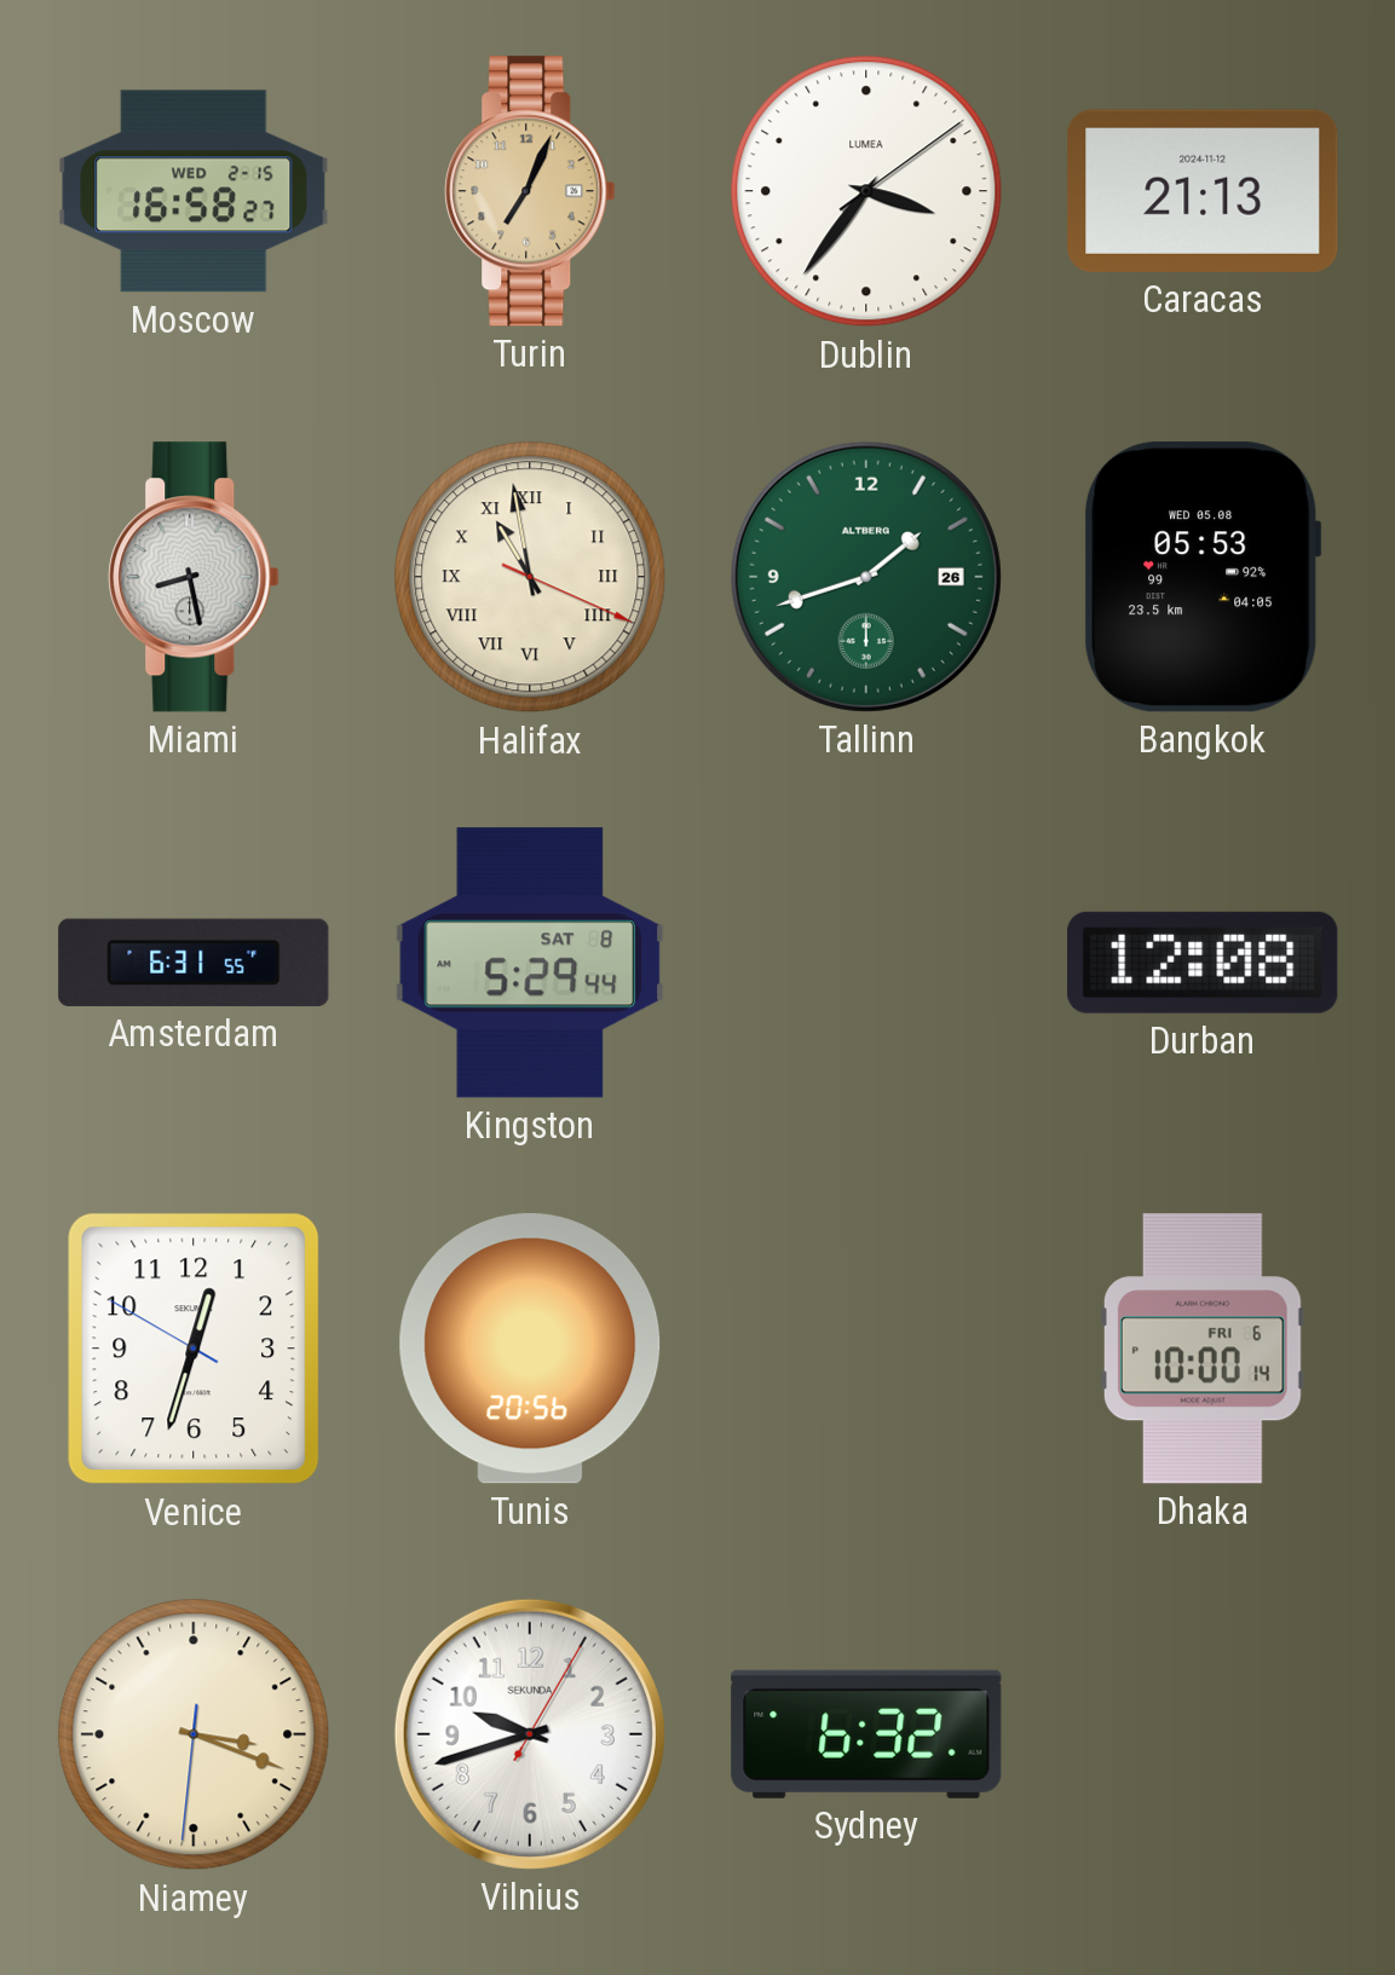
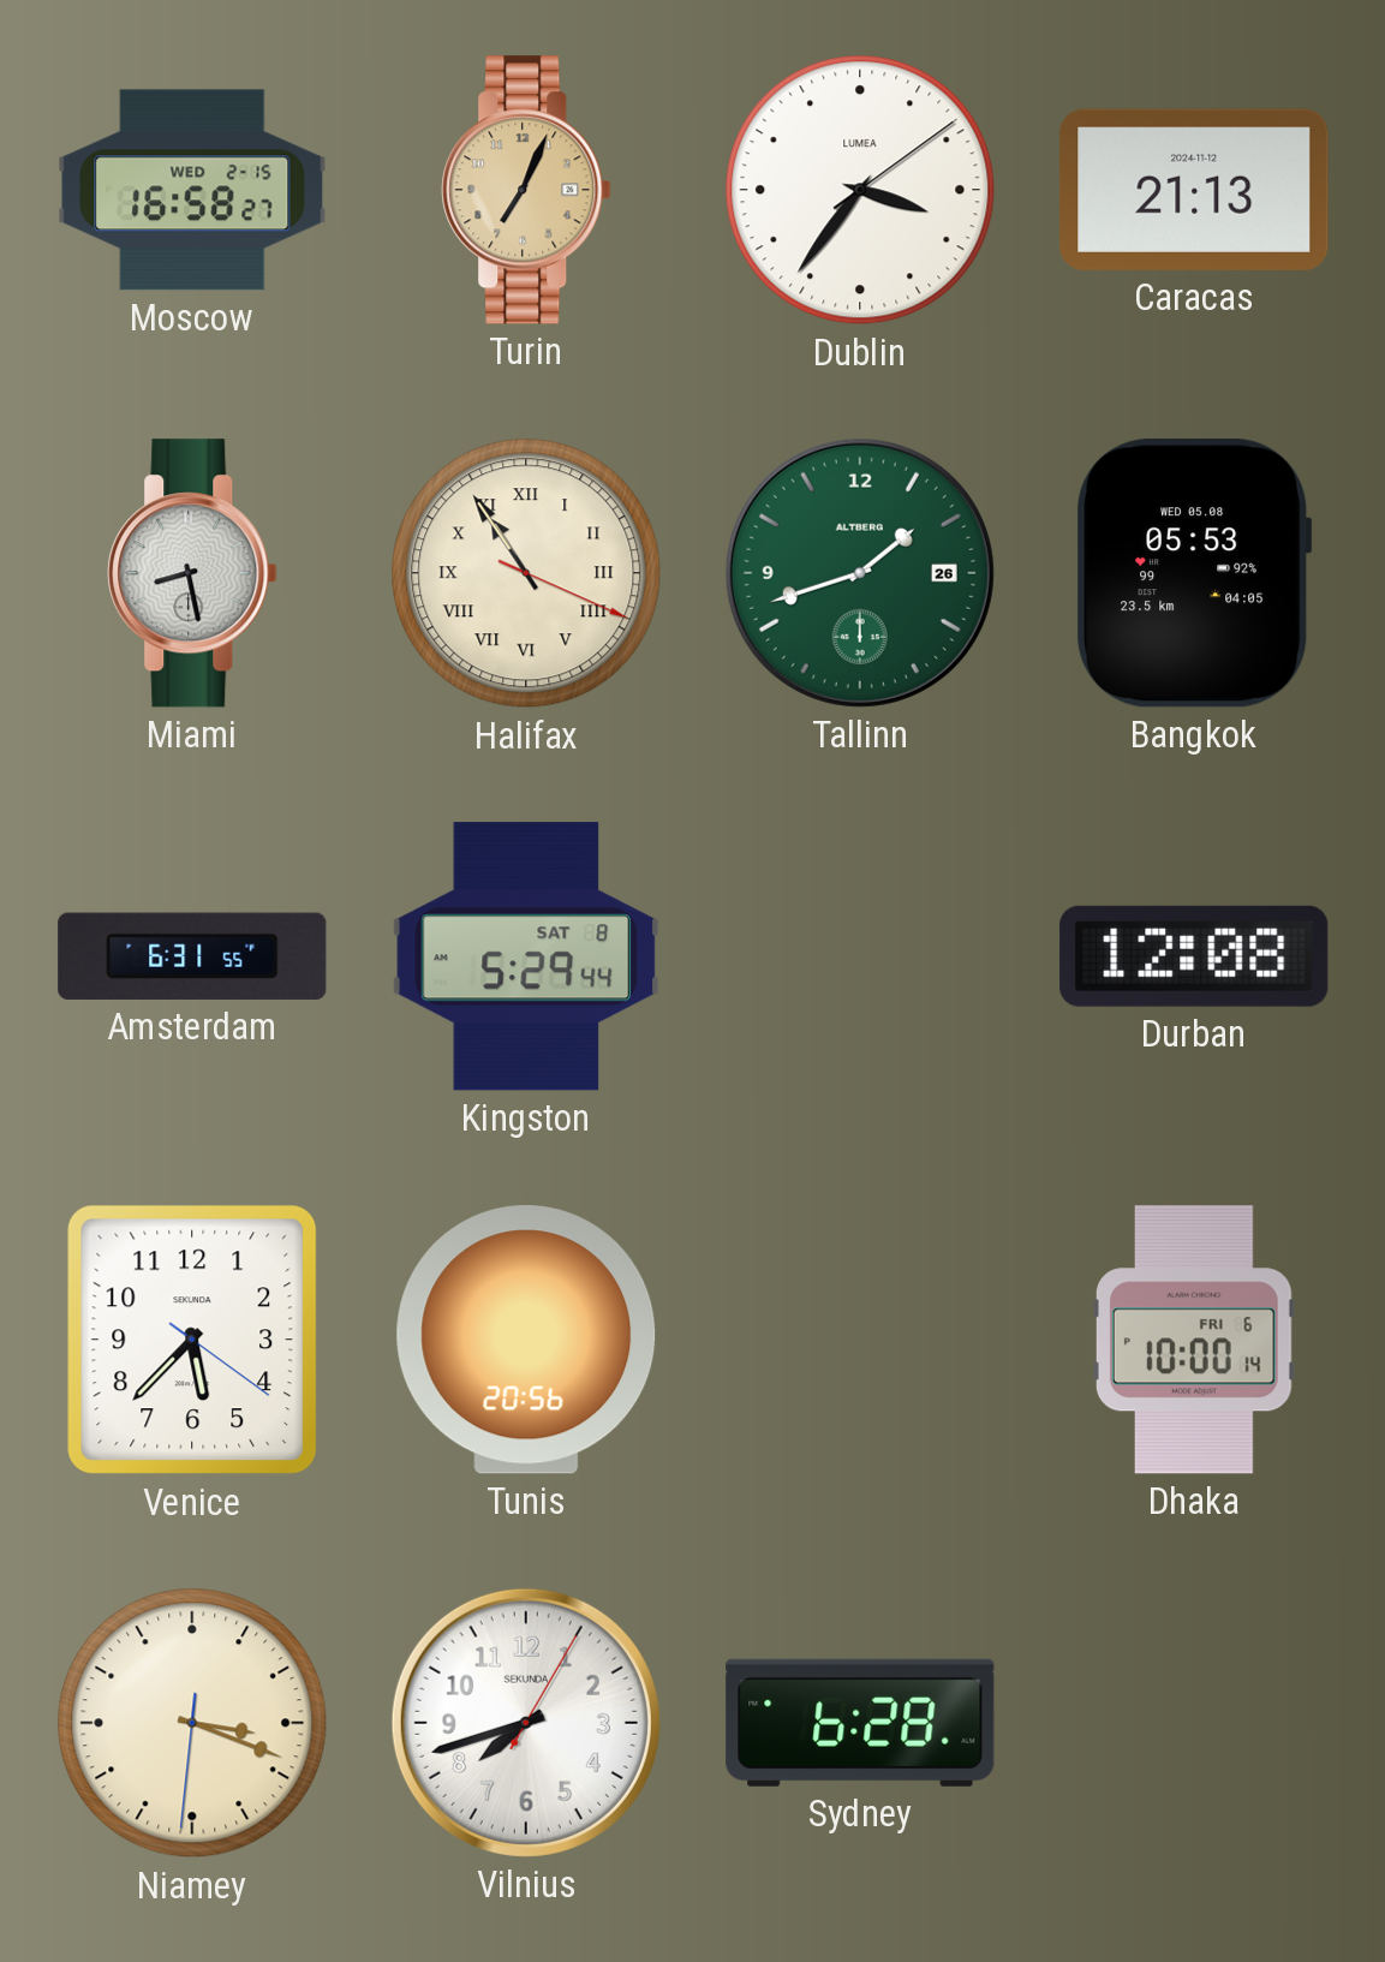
Halifax: 10:58 -> 10:54 (526, 573)
Venice: 12:32 -> 5:37 (192, 1340)
Vilnius: 9:42 -> 7:42 (526, 1723)
Sydney: 6:32 -> 6:28 (860, 1723)
